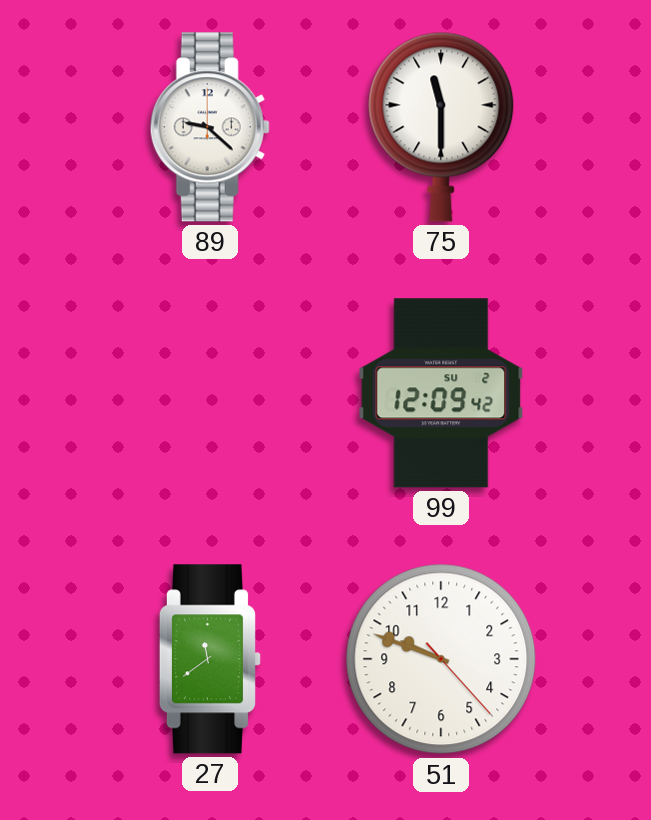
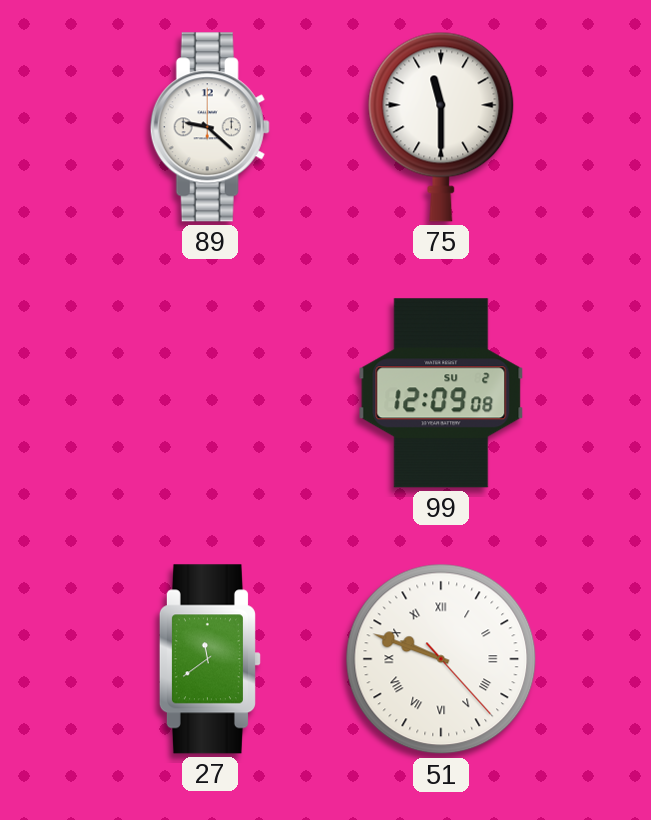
99: 12:09:42 -> 12:09:08 (441, 393)
51 numerals: Arabic -> Roman (441, 659)
